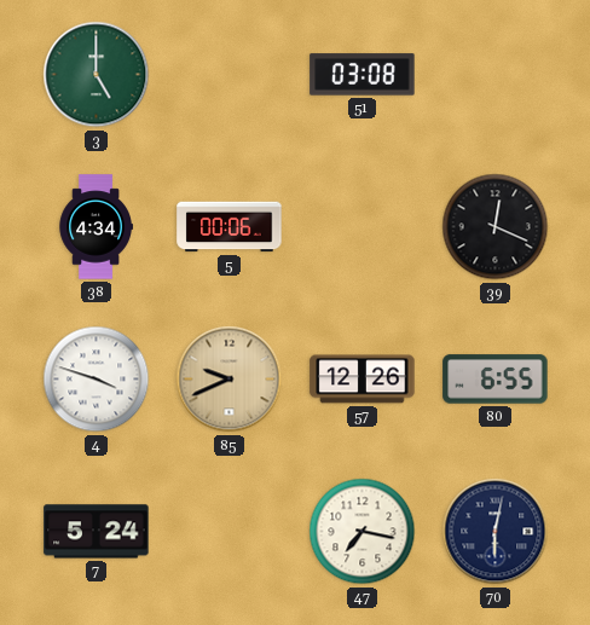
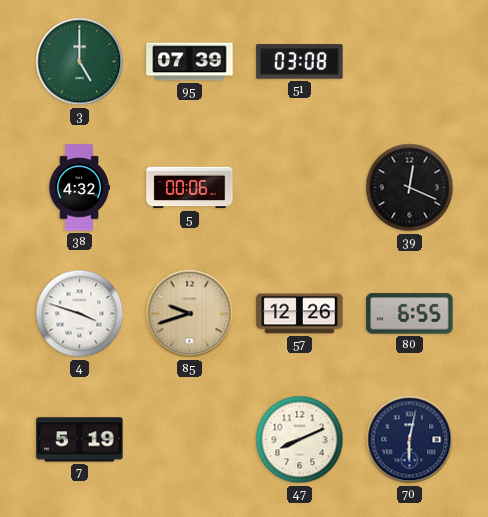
95: none -> 07:39 (190, 62)
38: 4:34 -> 4:32 (79, 188)
85: 9:41 -> 9:42 (190, 314)
7: 5:24 -> 5:19 (80, 440)
47: 7:17 -> 8:11 (300, 440)
